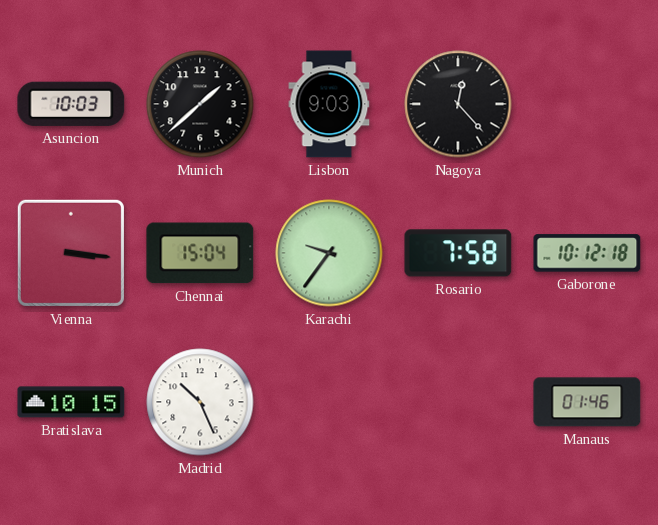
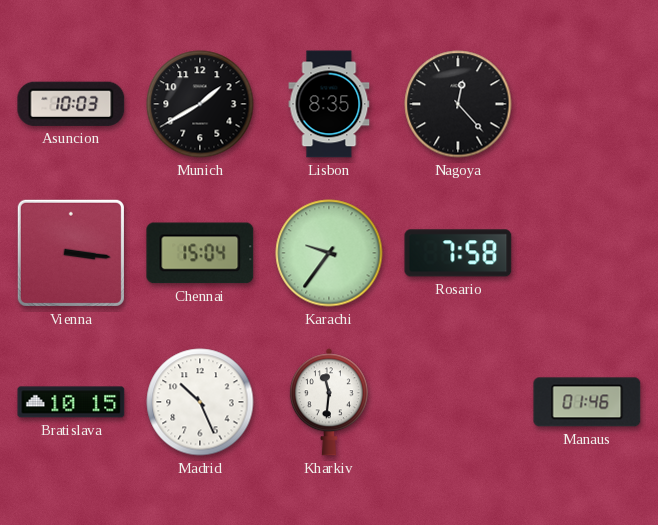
Munich: 1:38 -> 1:40 (200, 104)
Lisbon: 9:03 -> 8:35 (329, 104)
Gaborone: 10:12 -> none (587, 253)
Kharkiv: none -> 11:31 (329, 402)
